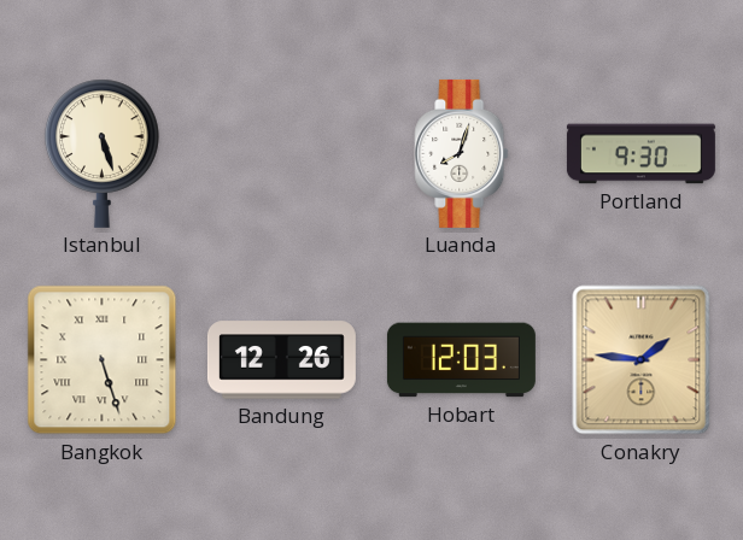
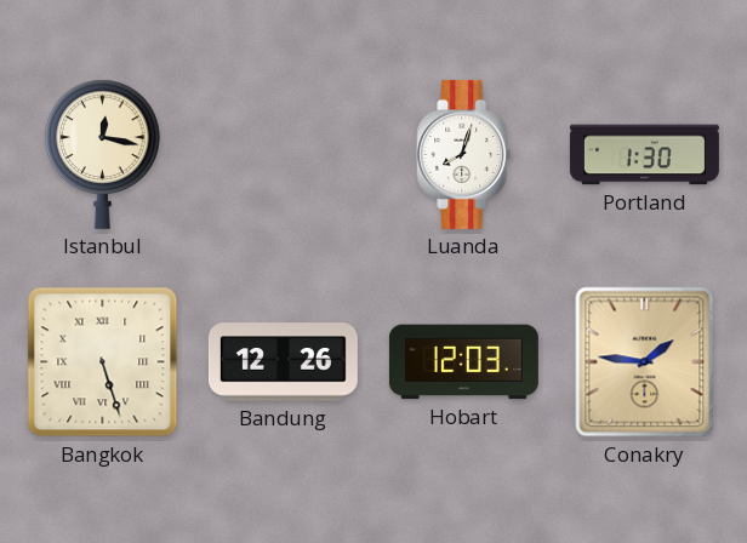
Istanbul: 5:27 -> 12:17 (103, 154)
Portland: 9:30 -> 1:30 (644, 155)
